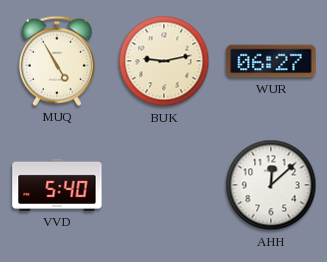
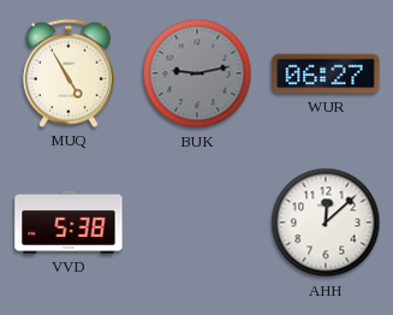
BUK dial: cream -> grey (197, 73)
VVD: 5:40 -> 5:38 (69, 222)
